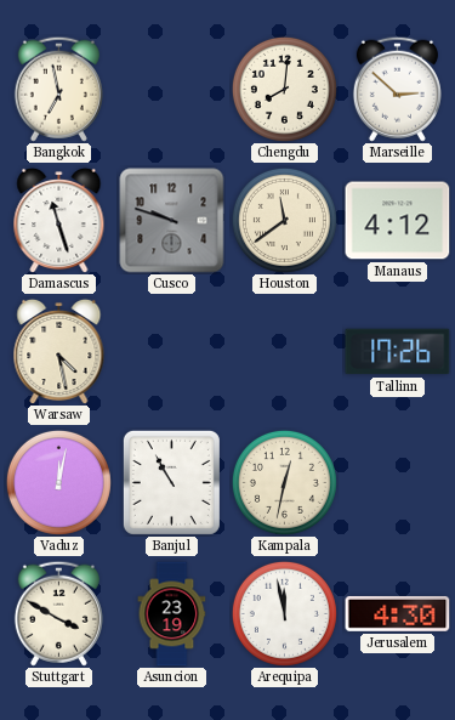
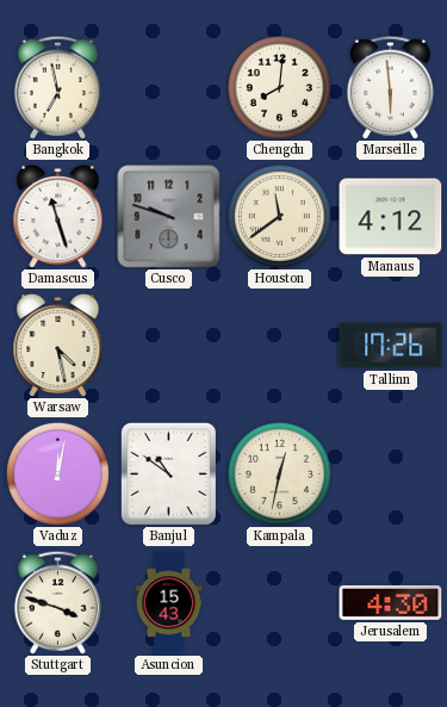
Marseille: 2:52 -> 5:59 (390, 87)
Banjul: 10:55 -> 10:51 (168, 473)
Stuttgart: 3:50 -> 3:48 (57, 602)
Asuncion: 23:19 -> 15:43 (169, 603)
Arequipa: 11:58 -> none (284, 613)
